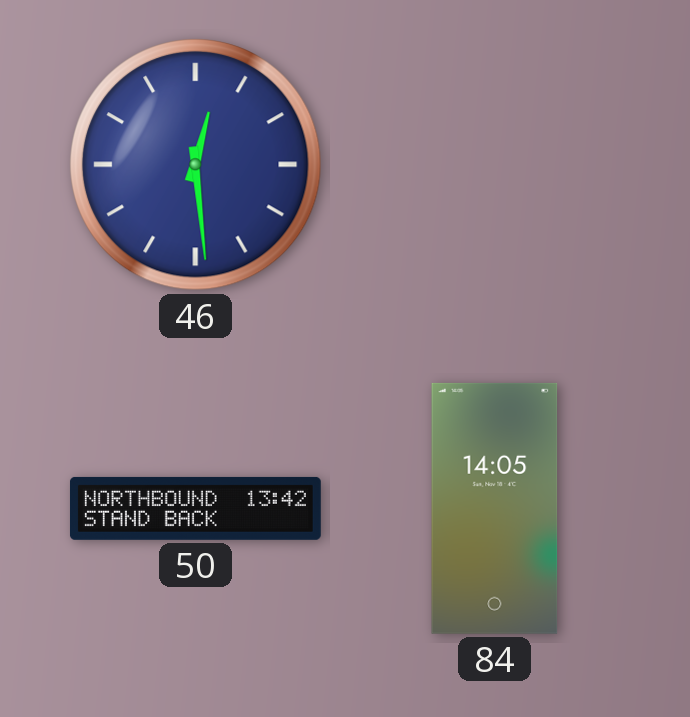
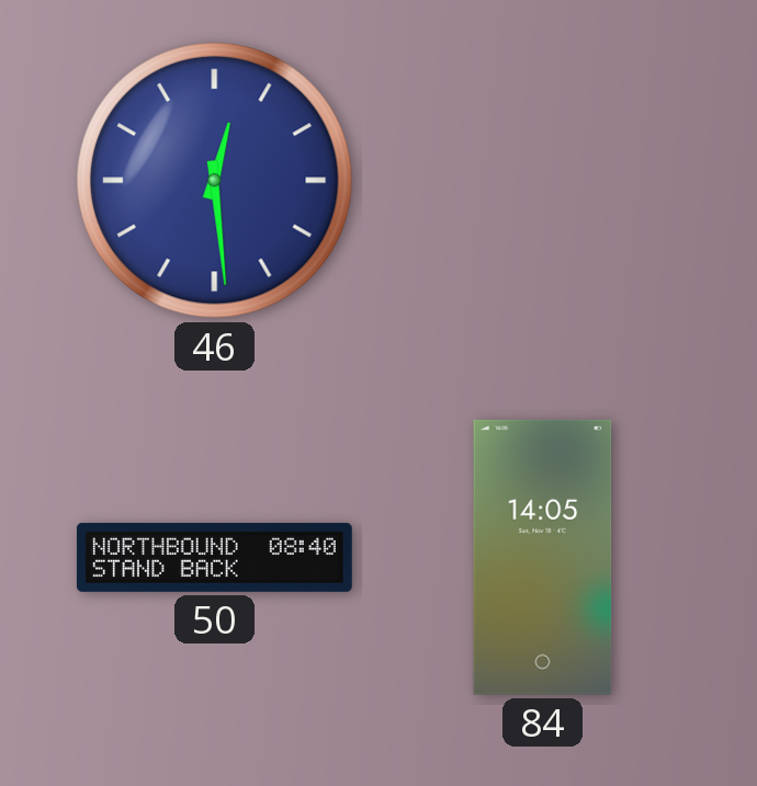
50: 13:42 -> 08:40 (214, 557)
